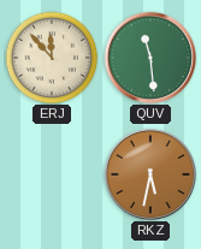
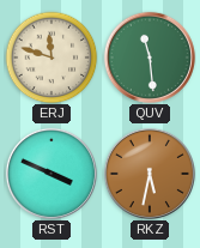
ERJ: 11:53 -> 11:48 (51, 58)
RST: none -> 3:49 (51, 174)
